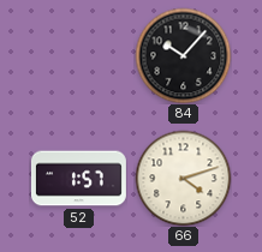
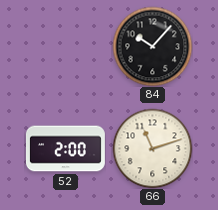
52: 1:57 -> 2:00 (65, 149)
66: 4:12 -> 11:12 (152, 148)
